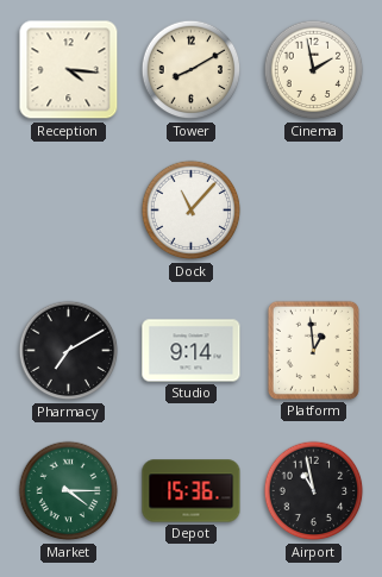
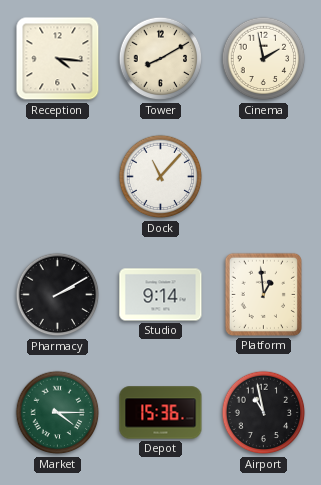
Pharmacy: 7:10 -> 2:10 (58, 295)
